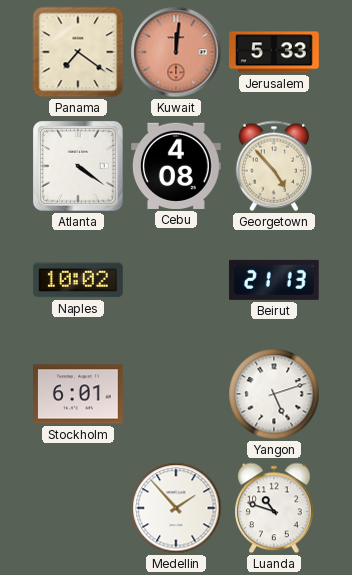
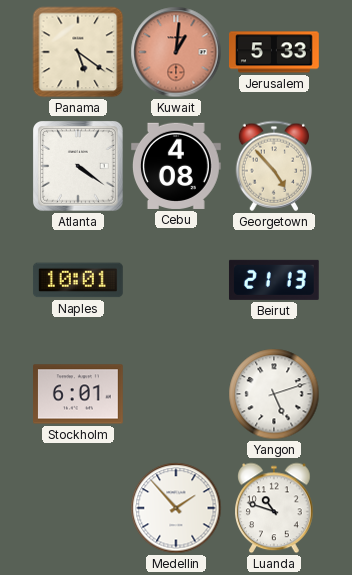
Panama: 7:21 -> 5:21 (78, 52)
Kuwait: 12:01 -> 1:01 (176, 52)
Naples: 10:02 -> 10:01 (78, 280)
